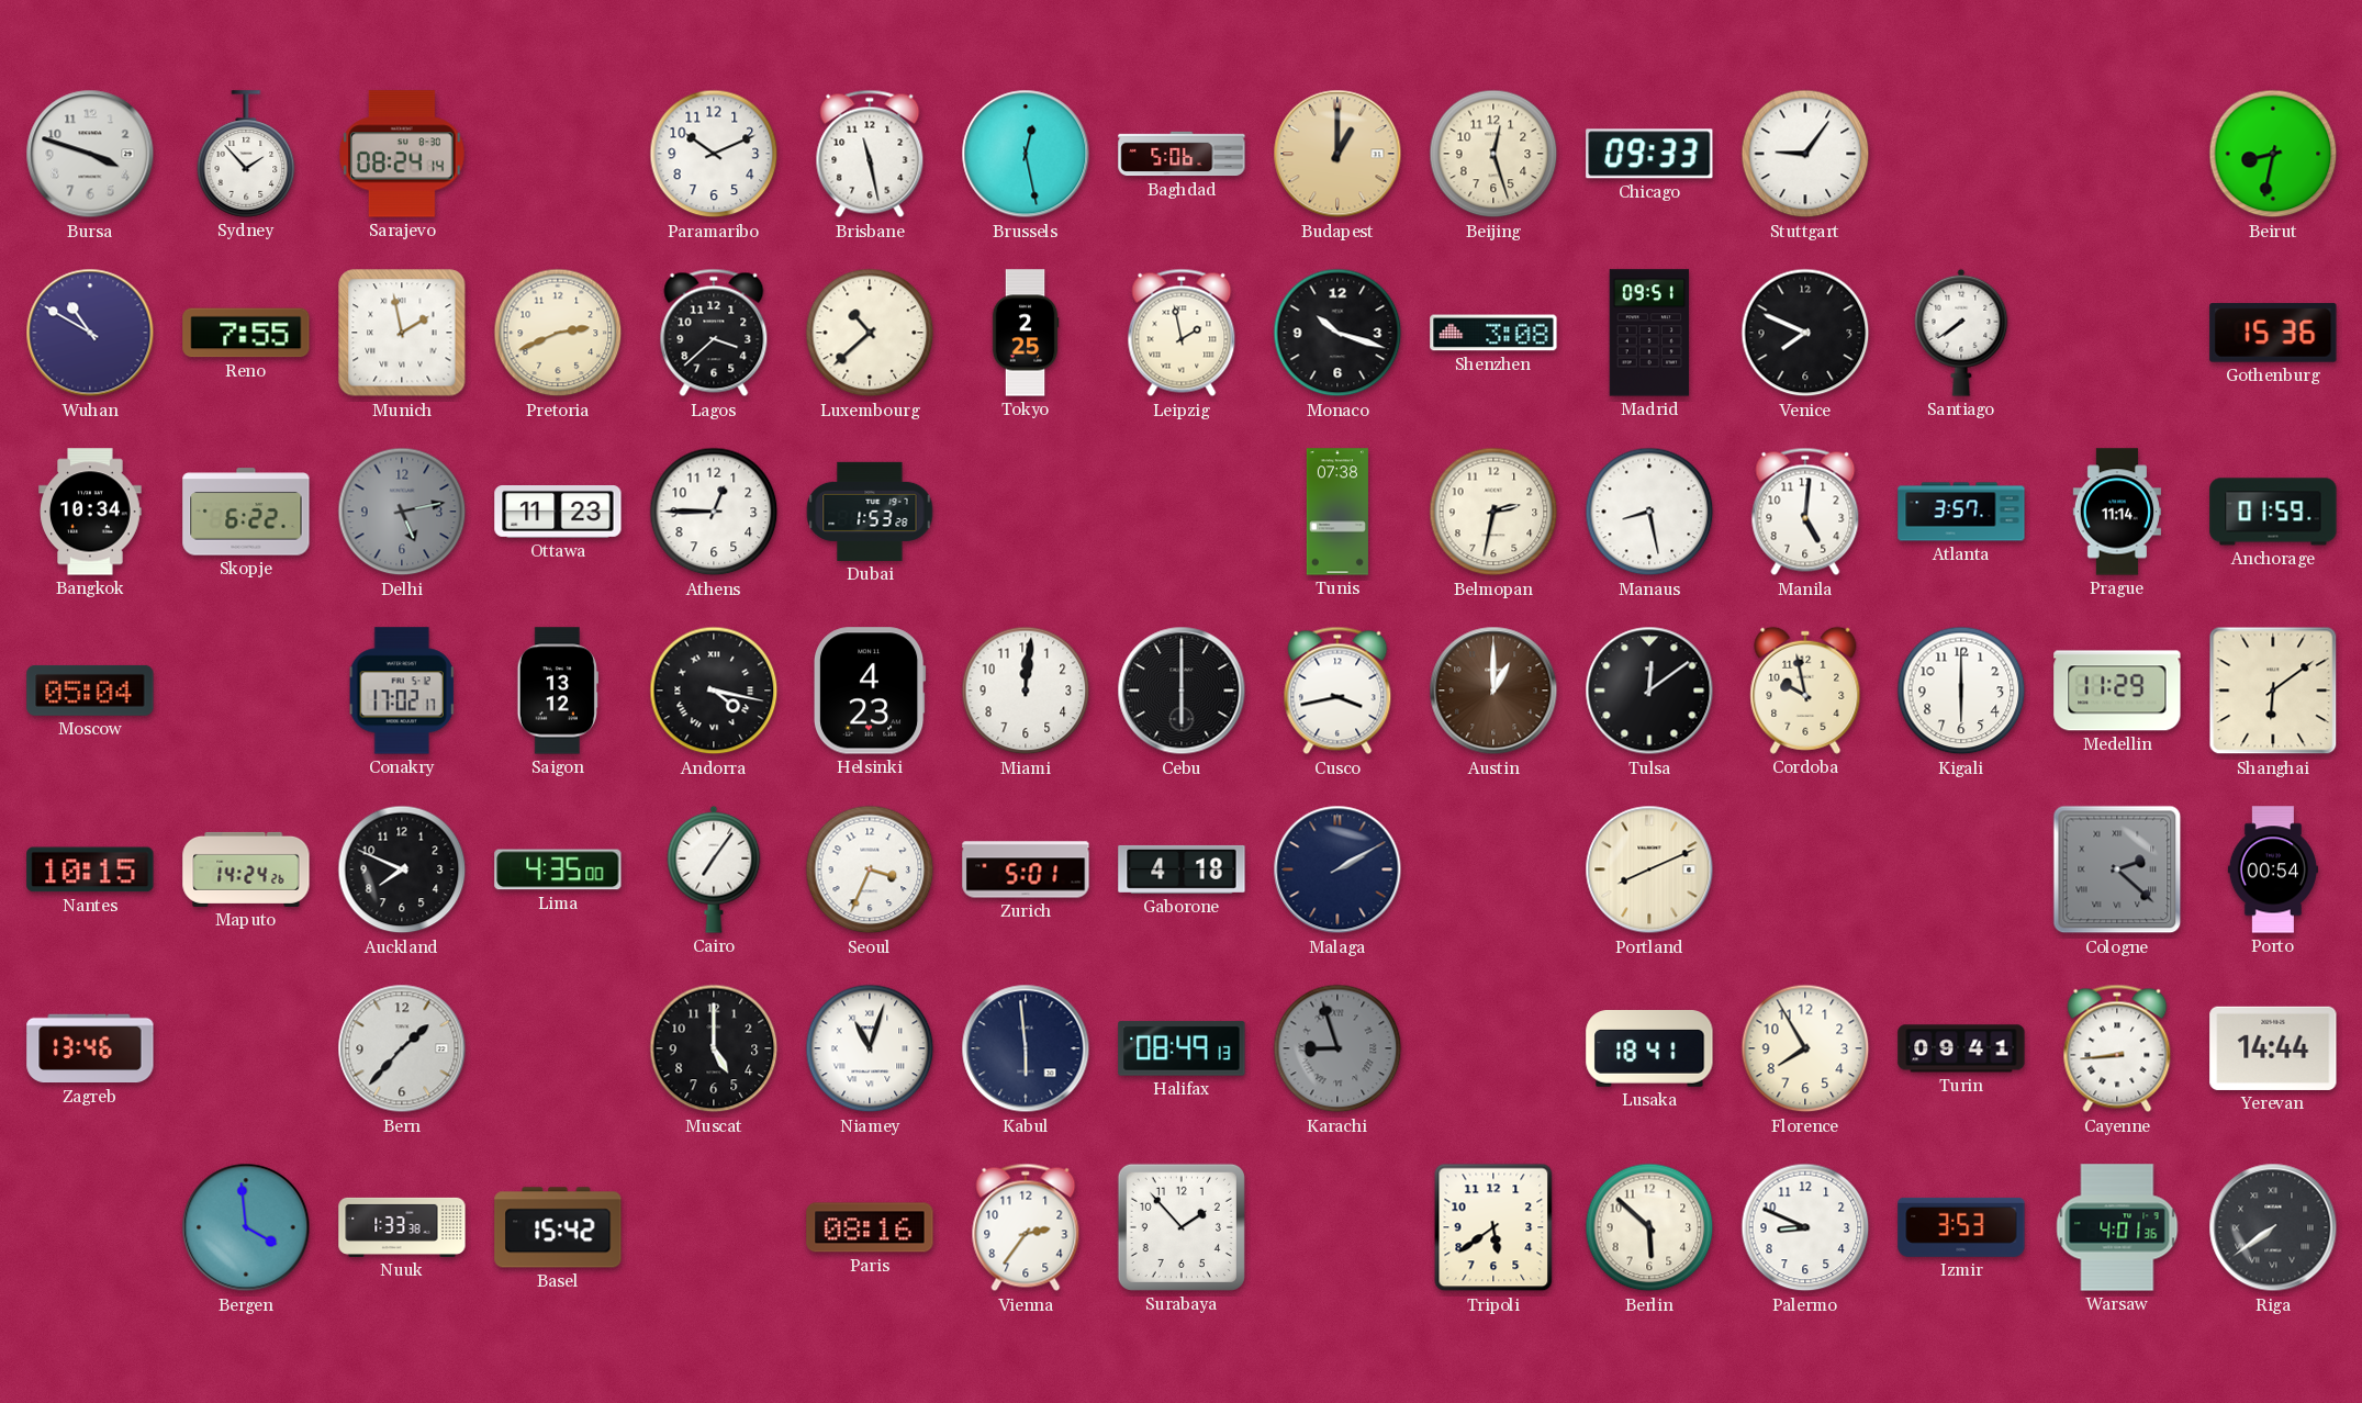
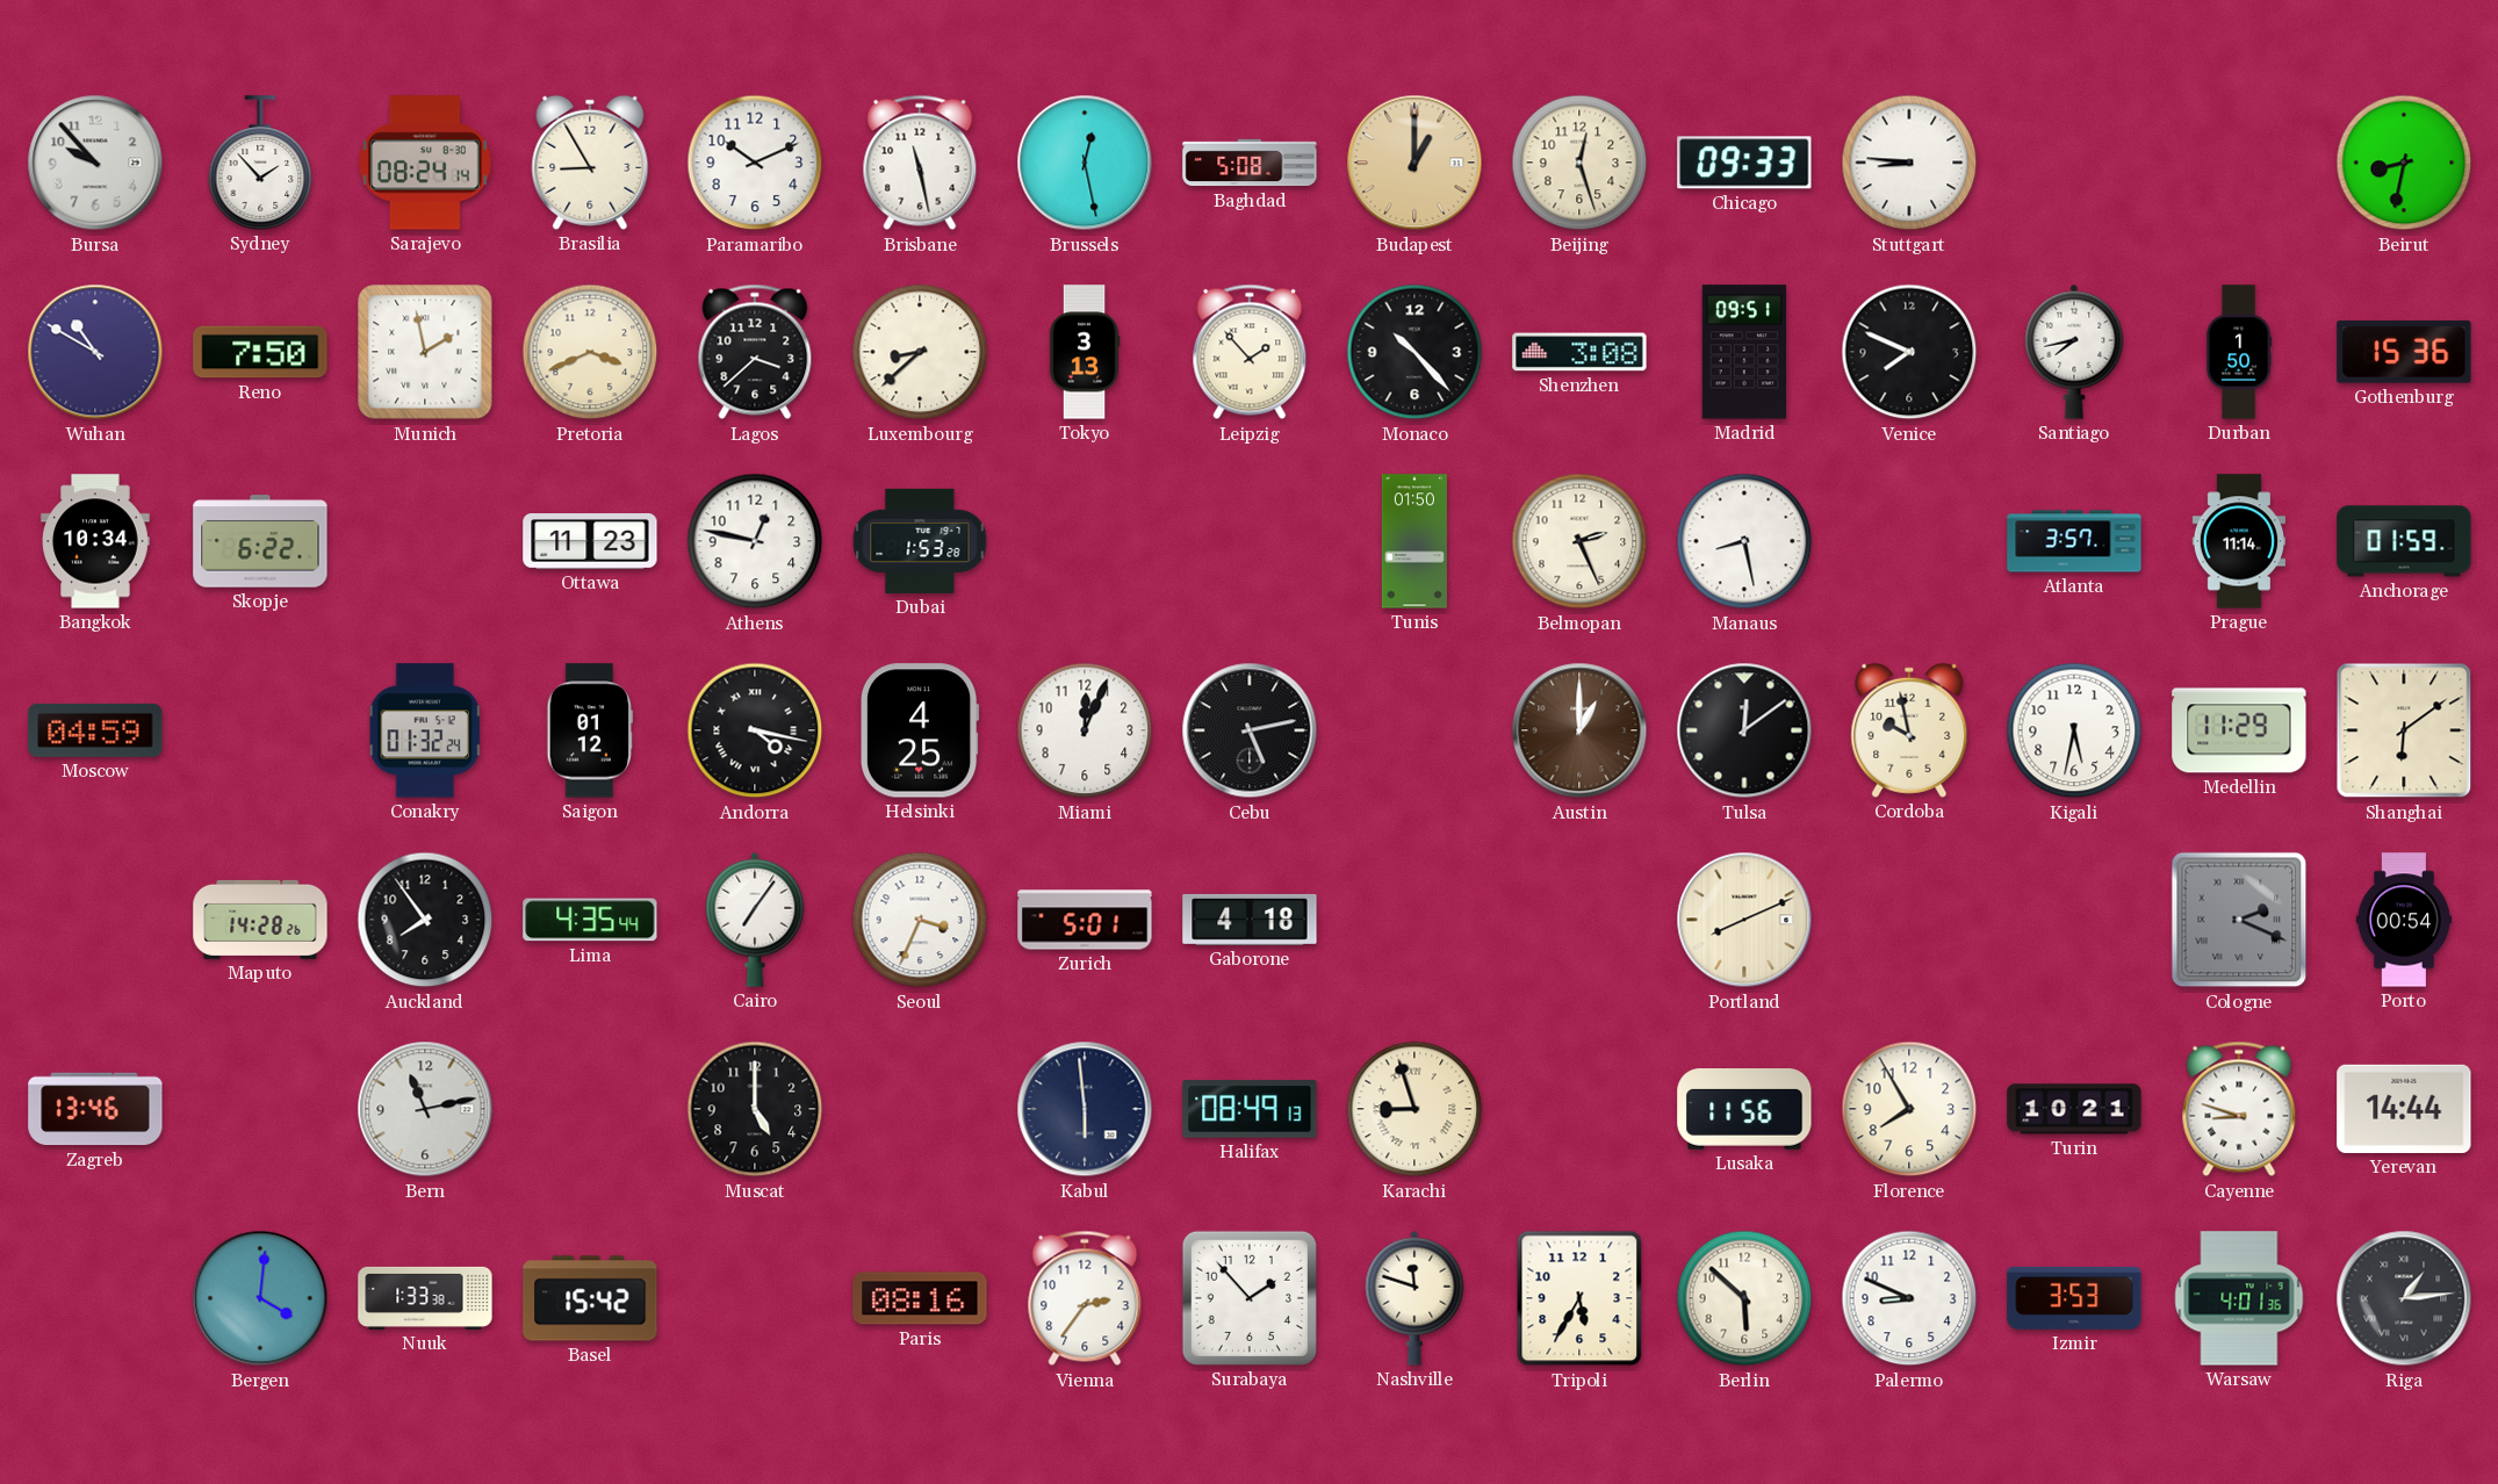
Bursa: 3:48 -> 9:53 (95, 163)
Brasilia: none -> 8:55 (590, 163)
Baghdad: 5:06 -> 5:08 (1250, 163)
Stuttgart: 9:06 -> 8:46 (1909, 163)
Reno: 7:55 -> 7:50 (260, 352)
Pretoria: 2:41 -> 3:41 (590, 352)
Luxembourg: 10:38 -> 8:38 (920, 352)
Tokyo: 2:25 -> 3:13 (1085, 352)
Leipzig: 1:58 -> 1:53 (1250, 352)
Monaco: 10:18 -> 10:23 (1414, 352)
Santiago: 7:39 -> 7:43 (2074, 352)
Durban: none -> 1:50 (2239, 352)
Delhi: 5:13 -> none (402, 512)
Athens: 12:45 -> 12:47 (755, 541)
Tunis: 07:38 -> 01:50 (1414, 541)
Belmopan: 2:32 -> 2:26 (1579, 541)
Manila: 5:01 -> none (1805, 512)
Moscow: 05:04 -> 04:59 (95, 730)
Conakry: 17:02 -> 01:32 (425, 730)
Saigon: 13:12 -> 01:12 (590, 730)
Helsinki: 4:23 -> 4:25 (920, 730)
Miami: 12:01 -> 12:04 (1085, 730)
Cebu: 6:00 -> 5:13 (1250, 730)
Cusco: 3:43 -> none (1337, 691)
Kigali: 6:00 -> 5:32 (2074, 730)
Nantes: 10:15 -> none (90, 869)
Maputo: 14:24 -> 14:28 (260, 920)
Auckland: 7:49 -> 7:54 (425, 920)
Lima: 4:35:00 -> 4:35:44 (590, 920)
Malaga: 2:10 -> none (1337, 869)
Cologne: 2:22 -> 2:19 (2239, 920)
Bern: 1:37 -> 11:13 (425, 1109)
Niamey: 11:03 -> none (870, 1048)
Karachi dial: grey -> cream (1414, 1109)
Lusaka: 18:41 -> 11:56 (1744, 1110)
Turin: 09:41 -> 10:21 (2074, 1109)
Cayenne: 8:44 -> 8:48 (2239, 1109)
Bergen: 3:59 -> 4:01 (260, 1298)
Nashville: none -> 11:48 (1414, 1298)
Tripoli: 5:39 -> 5:35 (1579, 1298)
Riga: 7:39 -> 1:14 (2404, 1298)
